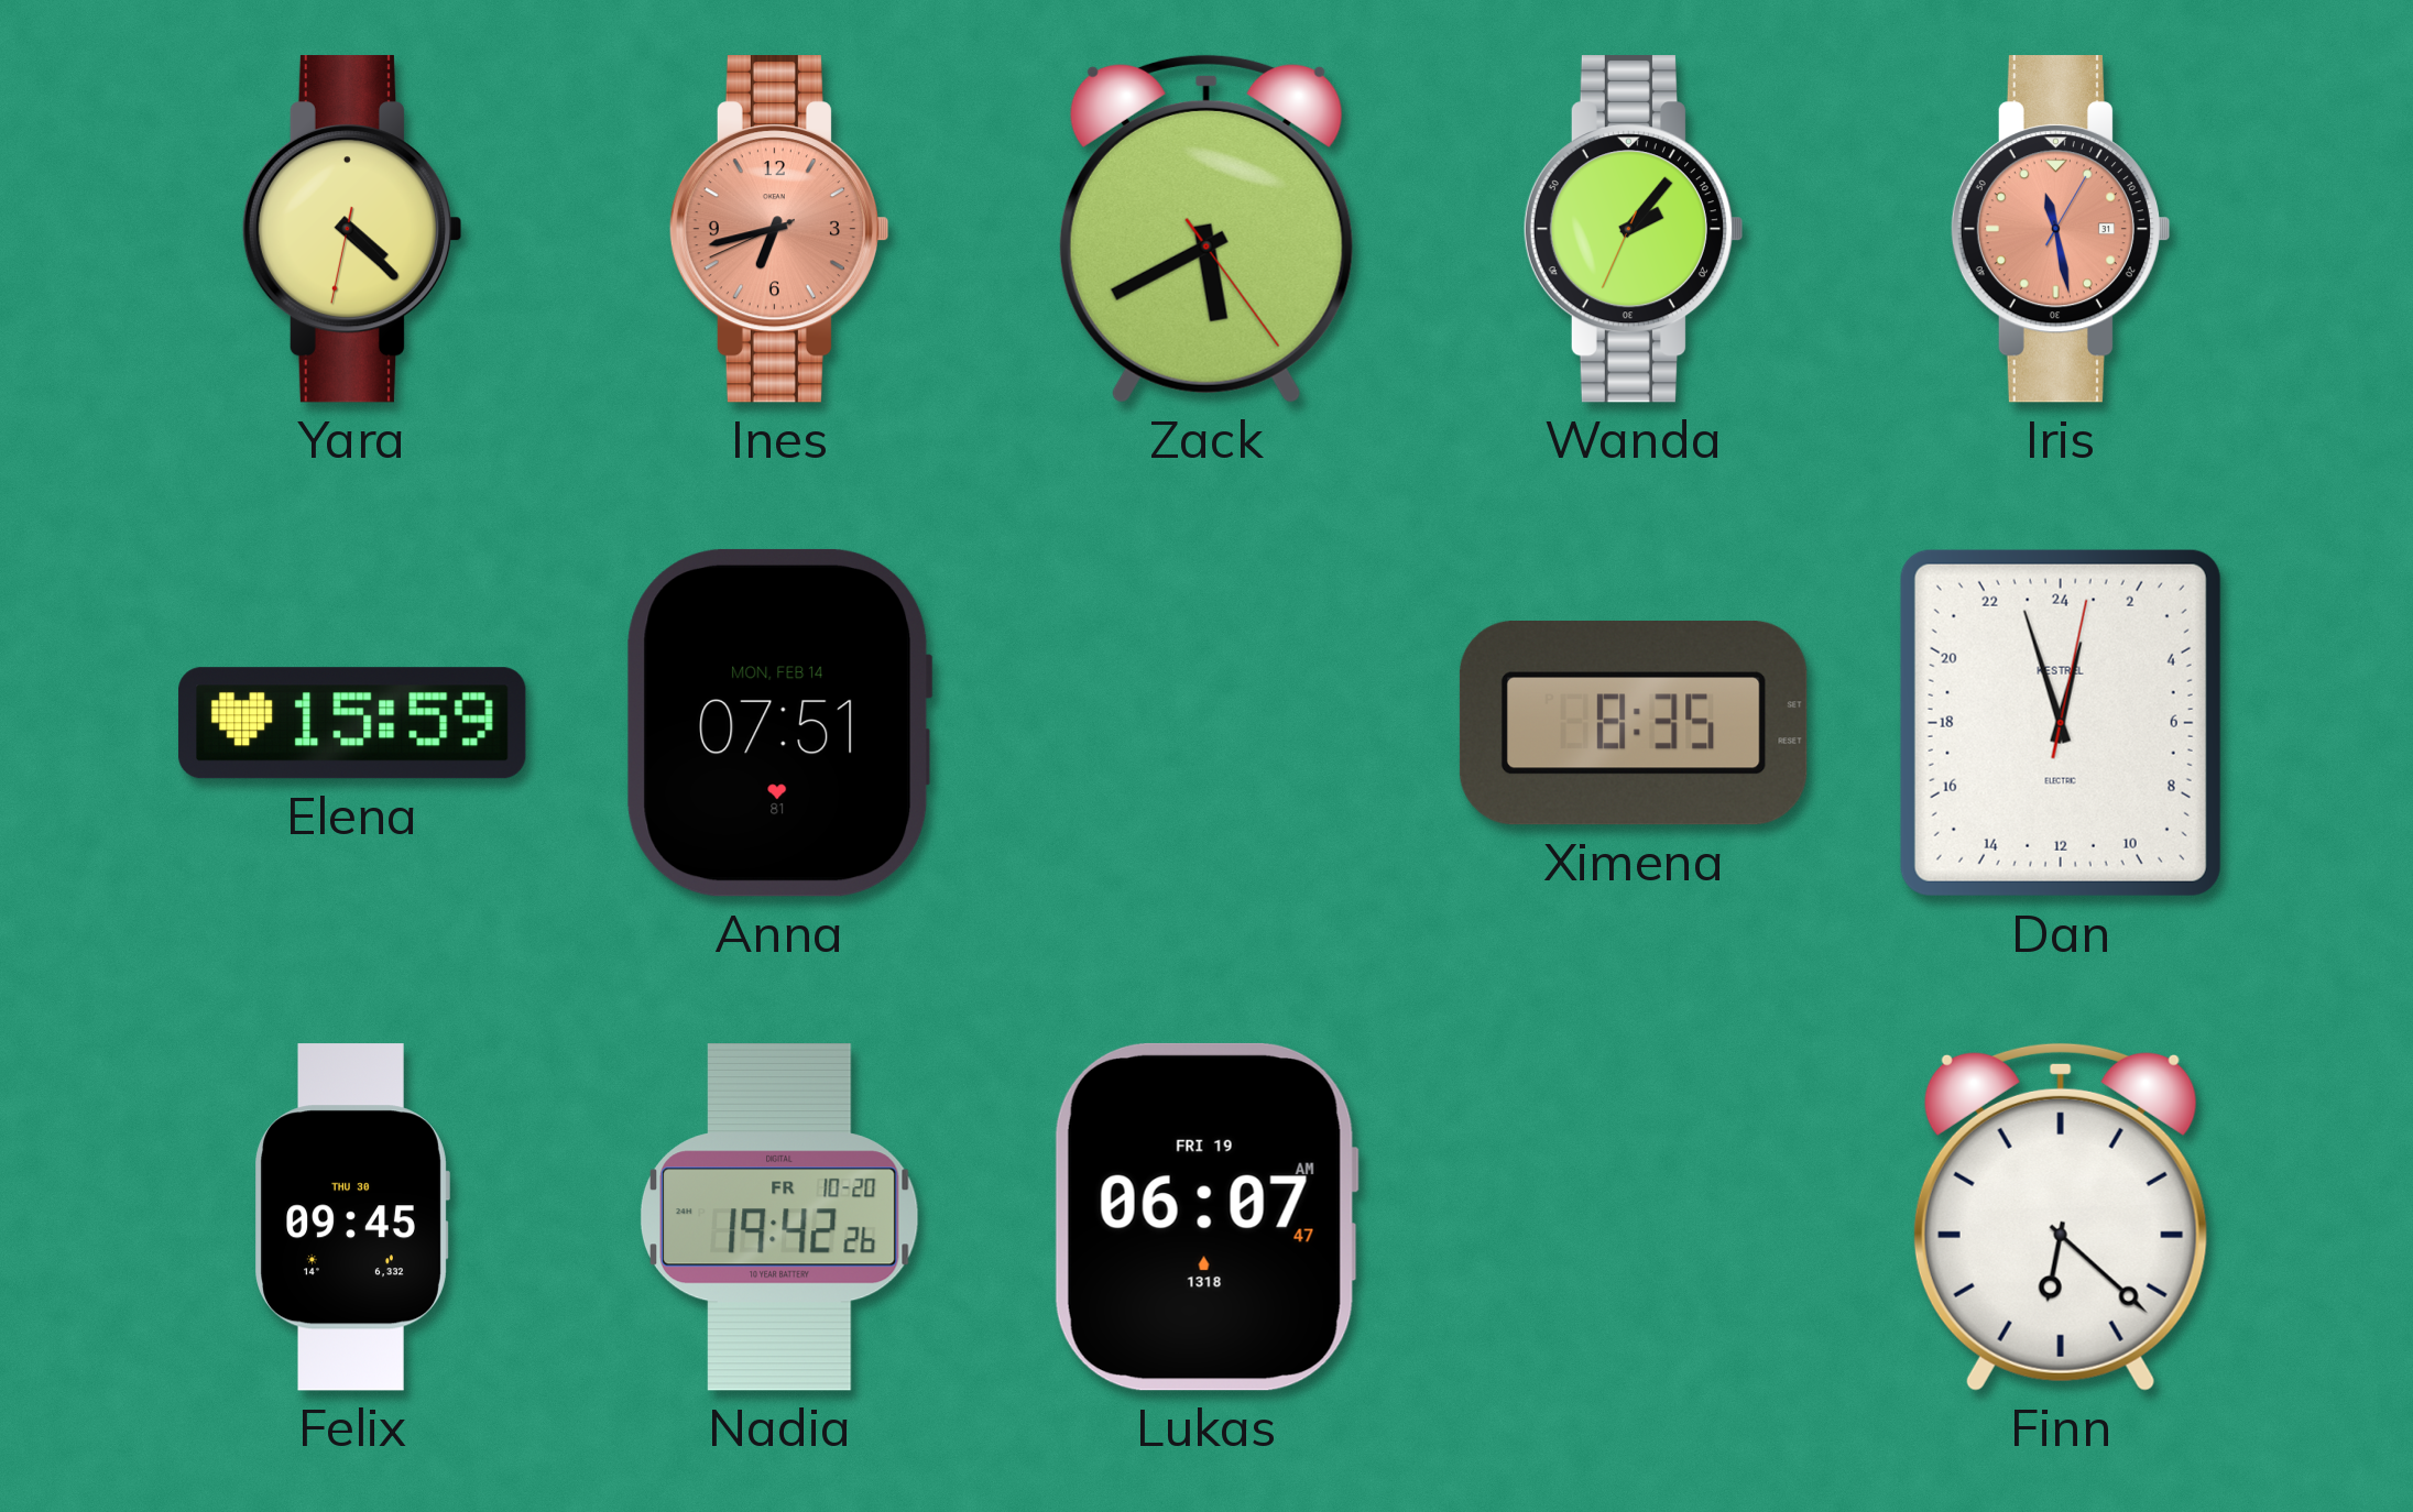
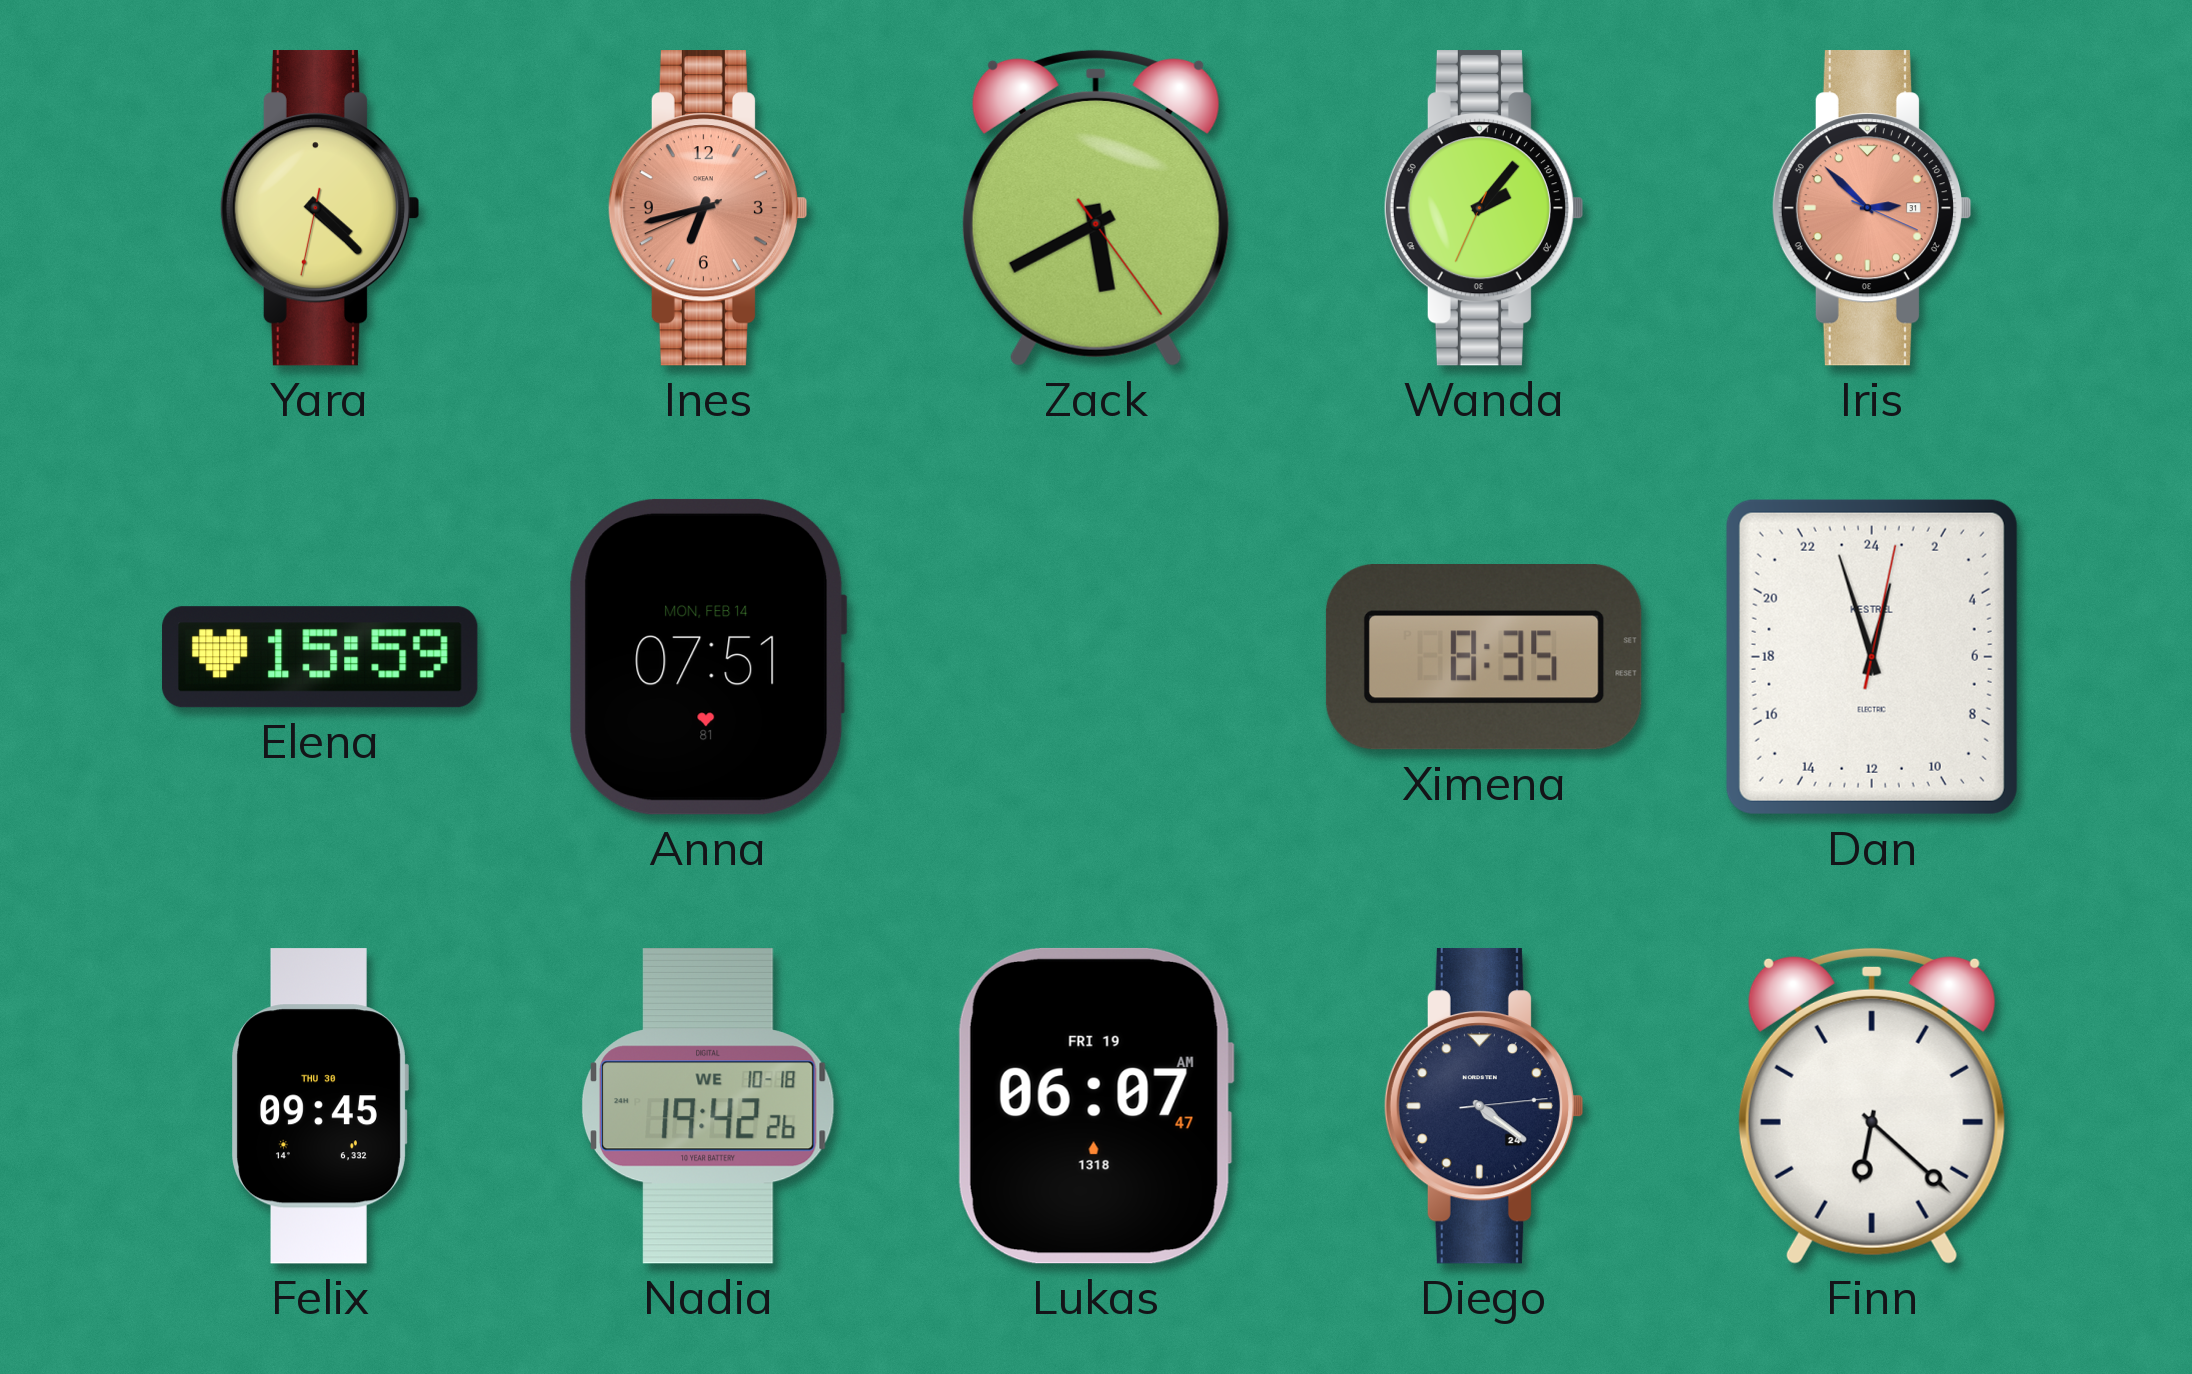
Iris: 11:28 -> 2:52 (1871, 208)
Nadia date: FR 10-20 -> WE 10-18 (708, 1107)
Diego: none -> 4:21 (1483, 1106)
